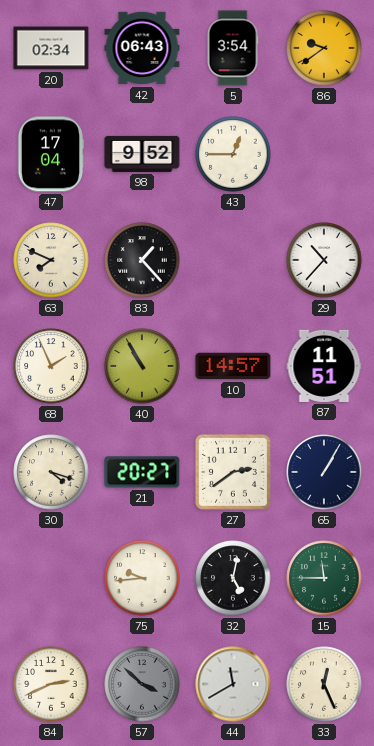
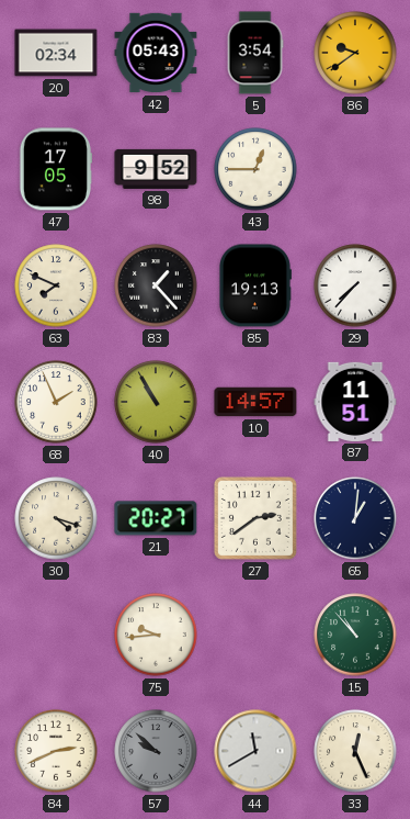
42: 06:43 -> 05:43 (156, 53)
47: 17:04 -> 17:05 (56, 169)
85: none -> 19:13 (255, 285)
29: 10:37 -> 7:37 (355, 285)
65: 1:05 -> 1:01 (355, 518)
32: 5:02 -> none (233, 578)
15: 11:45 -> 10:53 (355, 635)
57: 3:52 -> 9:52 (156, 751)
